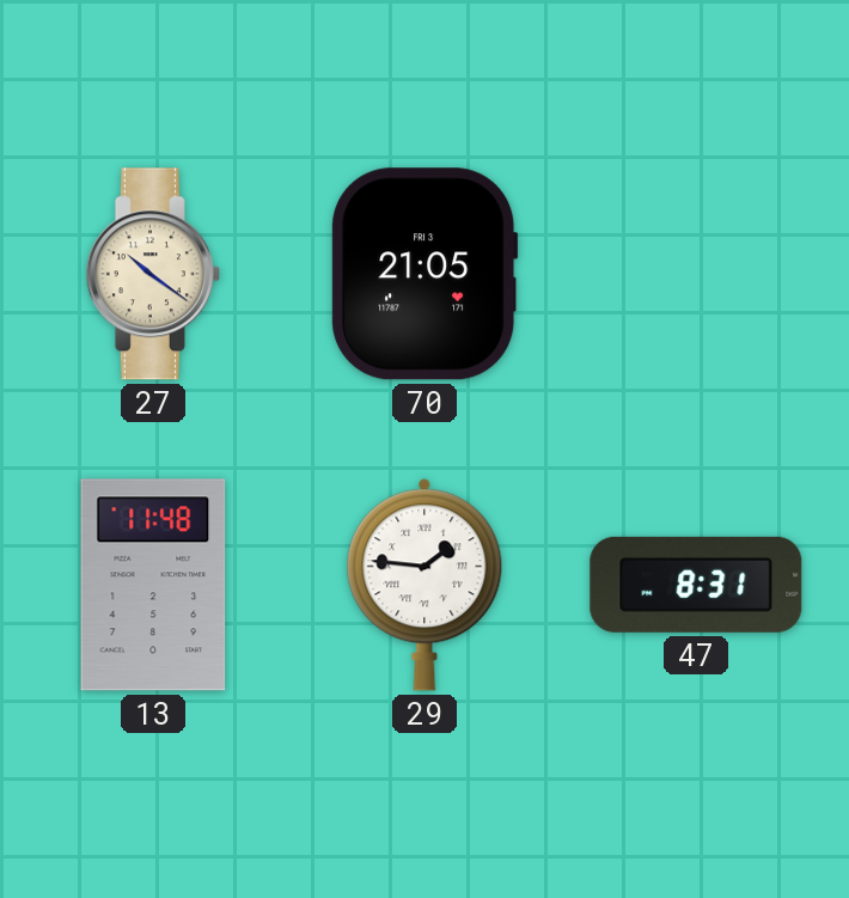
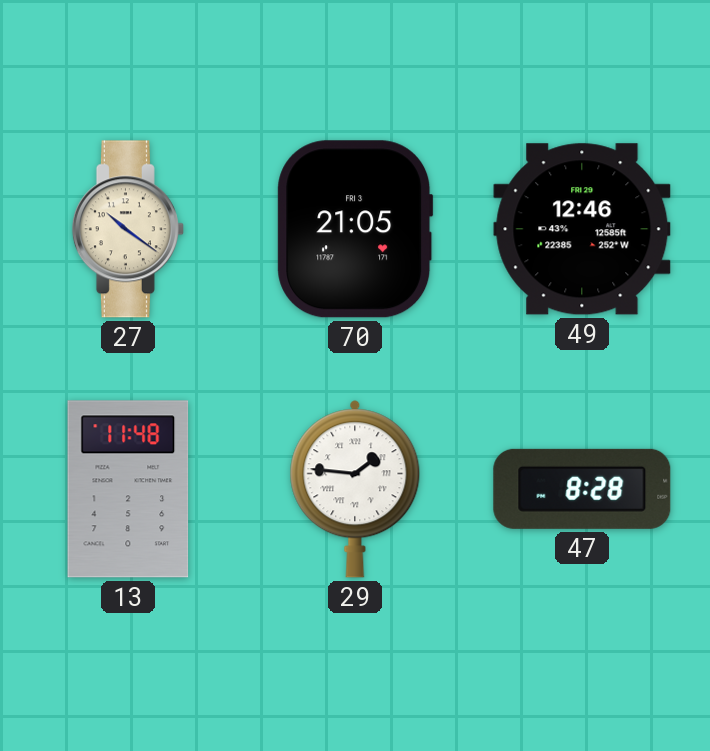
49: none -> 12:46 (582, 229)
47: 8:31 -> 8:28 (582, 489)
